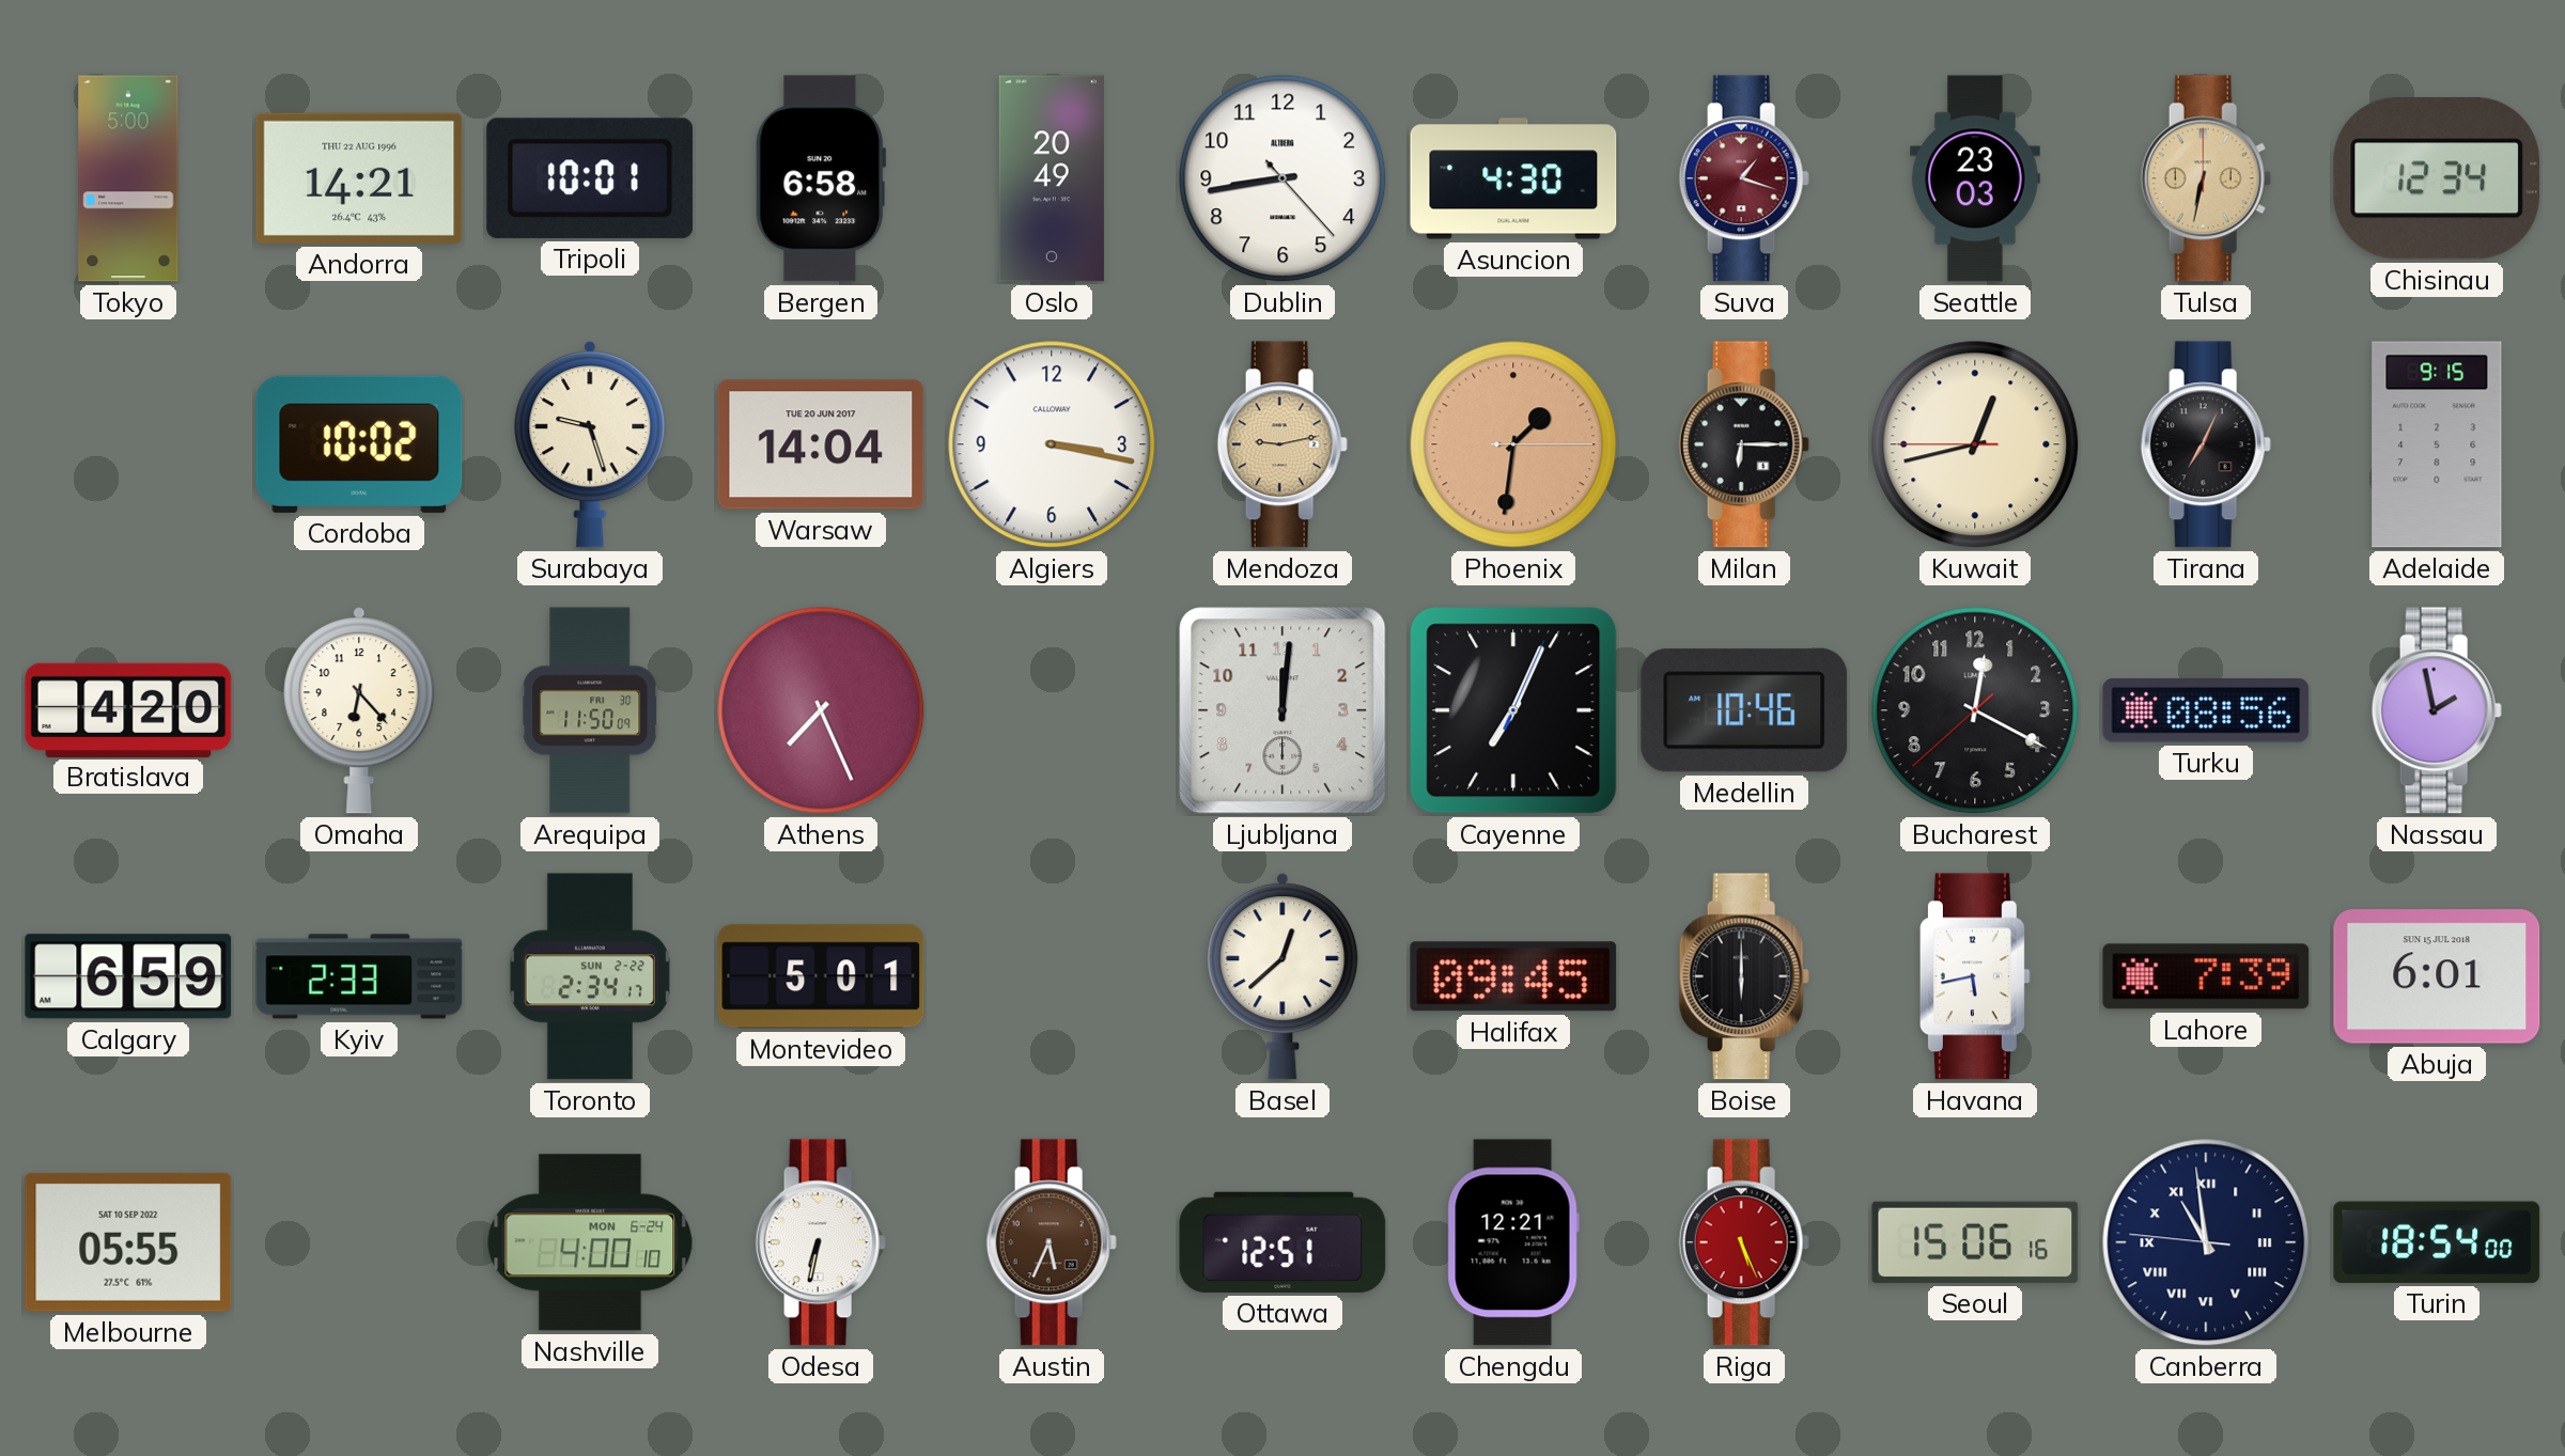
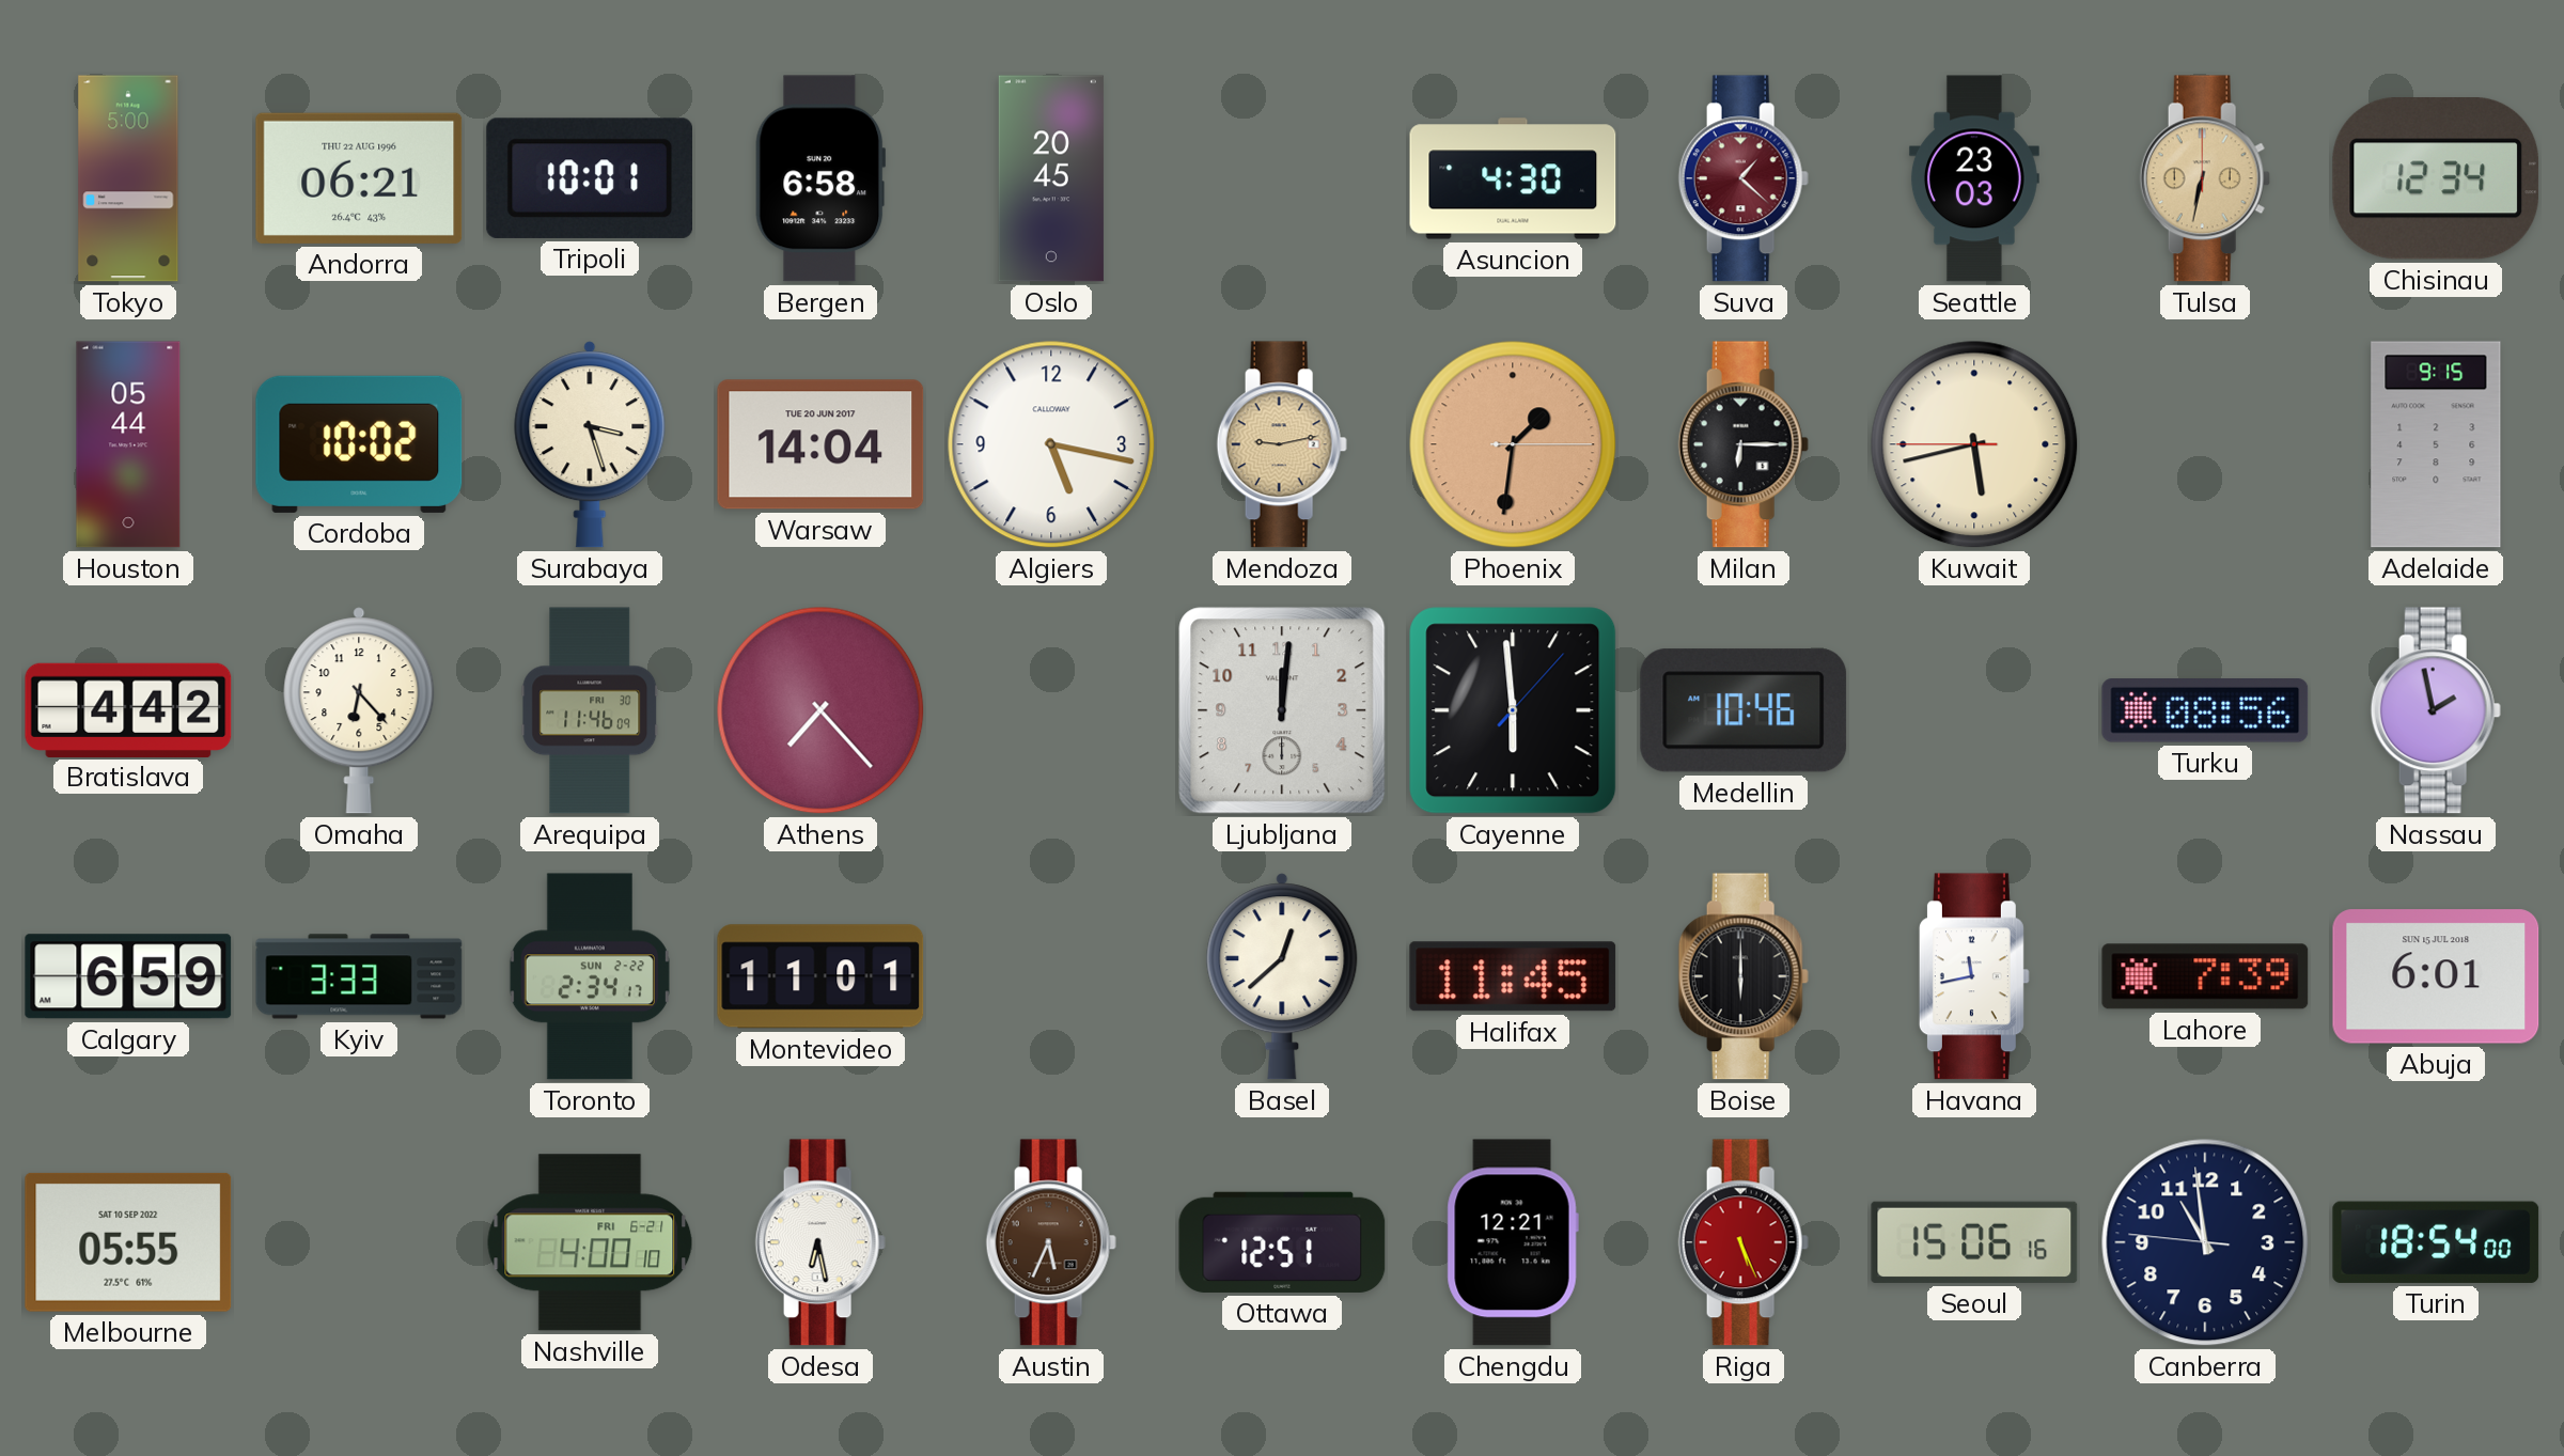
Andorra: 14:21 -> 06:21 (359, 178)
Oslo: 20:49 -> 20:45 (1051, 178)
Dublin: 8:43 -> none (1282, 178)
Suva: 1:18 -> 1:22 (1744, 178)
Houston: none -> 05:44 (128, 444)
Surabaya: 9:27 -> 3:27 (590, 444)
Algiers: 3:17 -> 5:17 (1051, 444)
Kuwait: 12:42 -> 5:42 (1974, 444)
Tirana: 7:04 -> none (2206, 444)
Bratislava: 4:20 -> 4:42 (128, 709)
Arequipa: 11:50 -> 11:46 (590, 710)
Athens: 7:26 -> 7:23 (820, 710)
Cayenne: 7:04 -> 5:59 (1513, 710)
Bucharest: 12:19 -> none (1975, 710)
Kyiv: 2:33 -> 3:33 (359, 976)
Montevideo: 5:01 -> 11:01 (820, 976)
Halifax: 09:45 -> 11:45 (1513, 976)
Havana: 5:43 -> 11:43 (1974, 976)
Nashville date: MON 6-24 -> FRI 6-21 (590, 1242)
Odesa: 6:32 -> 6:28 (820, 1242)
Canberra numerals: Roman -> Arabic (2205, 1242)
